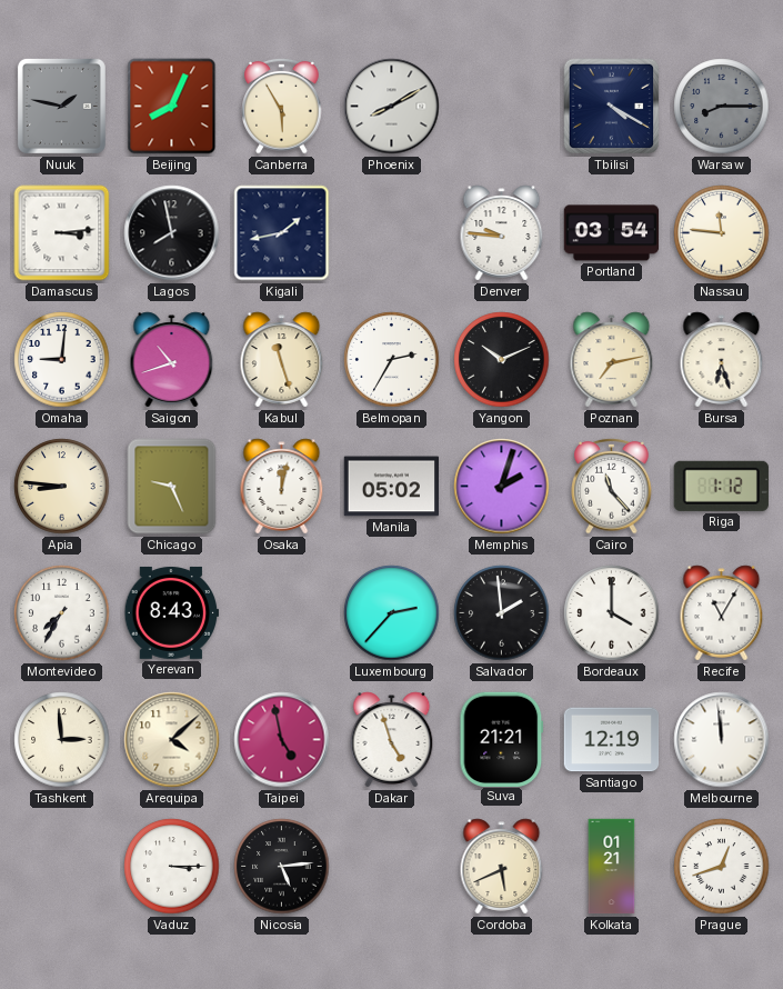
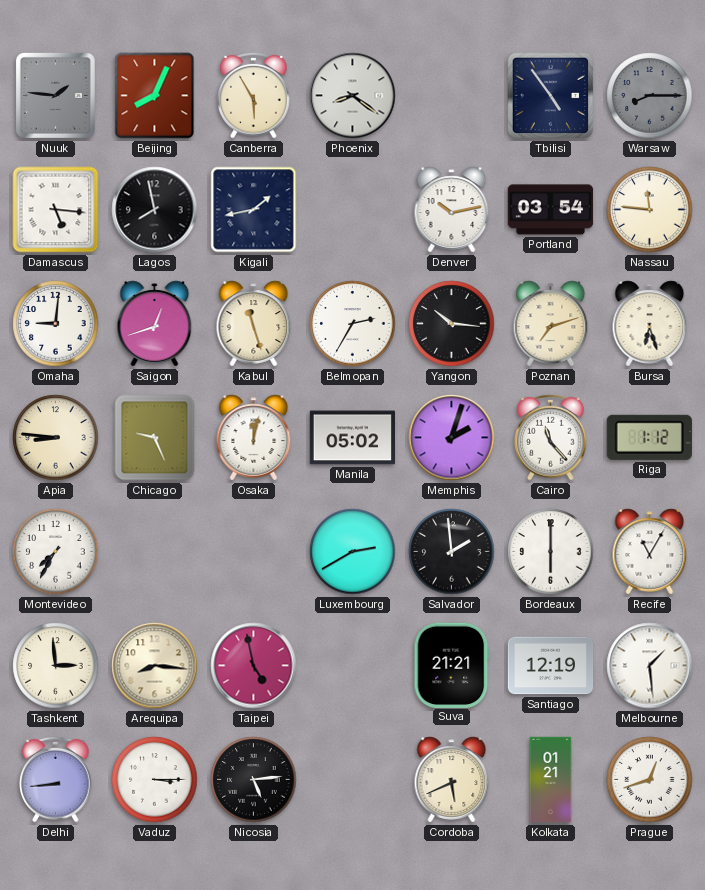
Nuuk: 1:47 -> 1:46 (55, 95)
Phoenix: 8:10 -> 8:21 (353, 96)
Tbilisi: 4:20 -> 4:54 (551, 96)
Damascus: 3:14 -> 5:16 (56, 210)
Denver: 9:46 -> 10:13 (452, 210)
Saigon: 10:42 -> 12:42 (155, 324)
Yangon: 10:11 -> 10:16 (452, 324)
Poznan: 7:13 -> 7:12 (551, 324)
Yerevan: 8:43 -> none (171, 612)
Luxembourg: 2:37 -> 2:40 (353, 552)
Bordeaux: 4:00 -> 6:00 (551, 552)
Arequipa: 4:08 -> 8:16 (155, 666)
Dakar: 4:57 -> none (392, 740)
Melbourne: 11:59 -> 1:29 (650, 666)
Delhi: none -> 8:44 (56, 779)
